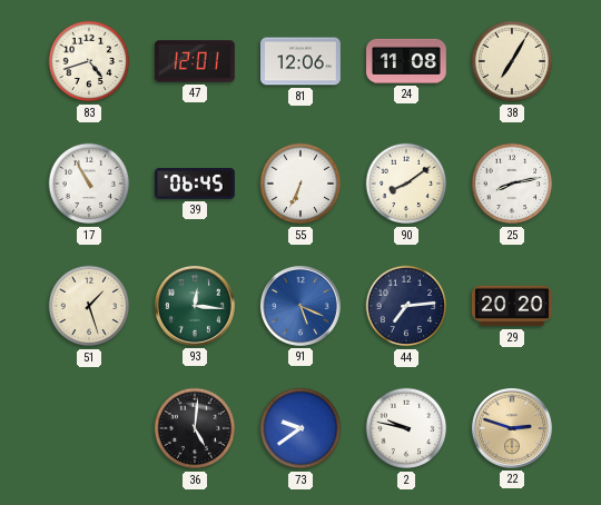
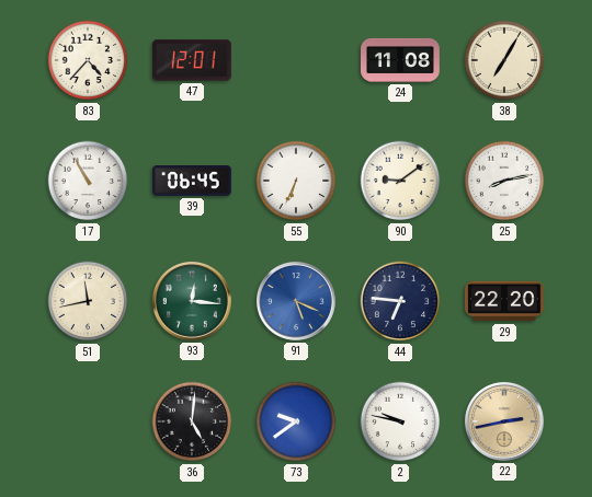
83: 4:42 -> 4:37 (88, 60)
81: 12:06 -> none (302, 61)
90: 8:09 -> 9:09 (400, 181)
51: 1:27 -> 11:43 (88, 301)
44: 7:14 -> 6:46 (400, 301)
29: 20:20 -> 22:20 (505, 301)
22: 2:48 -> 2:43 (504, 421)
